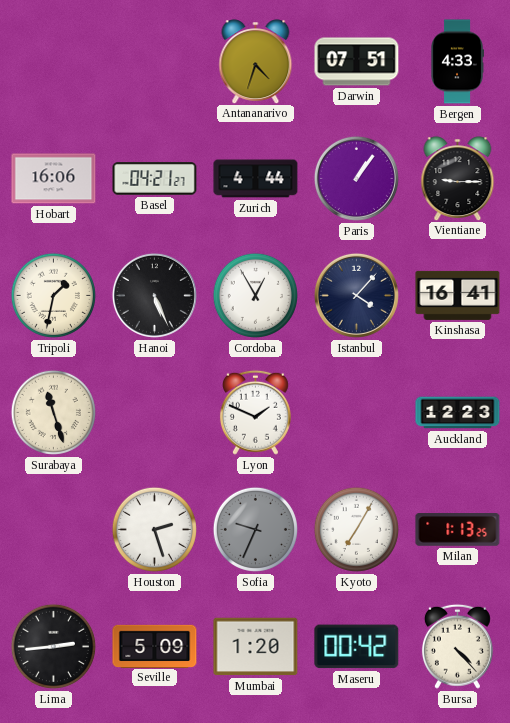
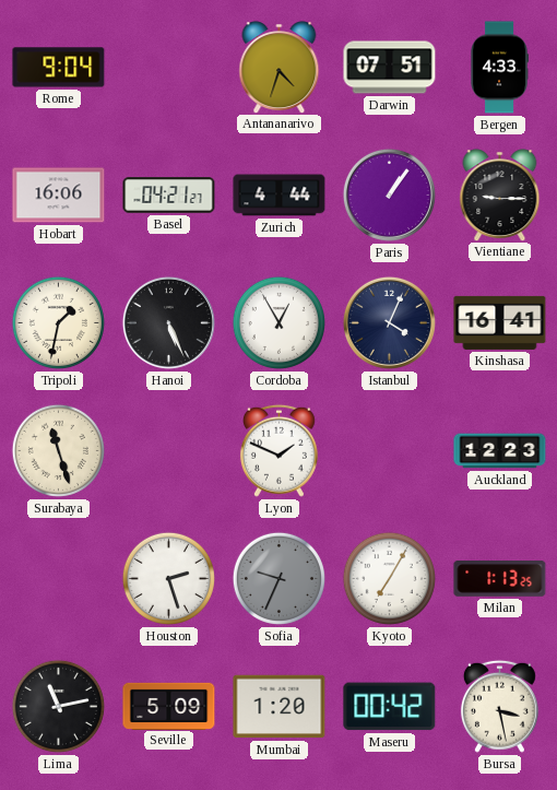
Rome: none -> 9:04 (59, 68)
Istanbul: 4:07 -> 4:04 (389, 322)
Lima: 2:44 -> 11:13 (58, 706)
Bursa: 4:23 -> 3:28 (499, 706)
